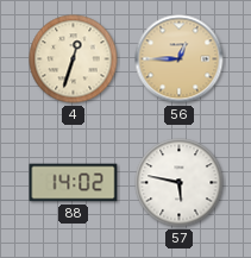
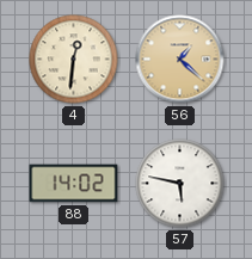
4: 12:33 -> 12:31 (74, 60)
56: 12:45 -> 1:22 (180, 60)
